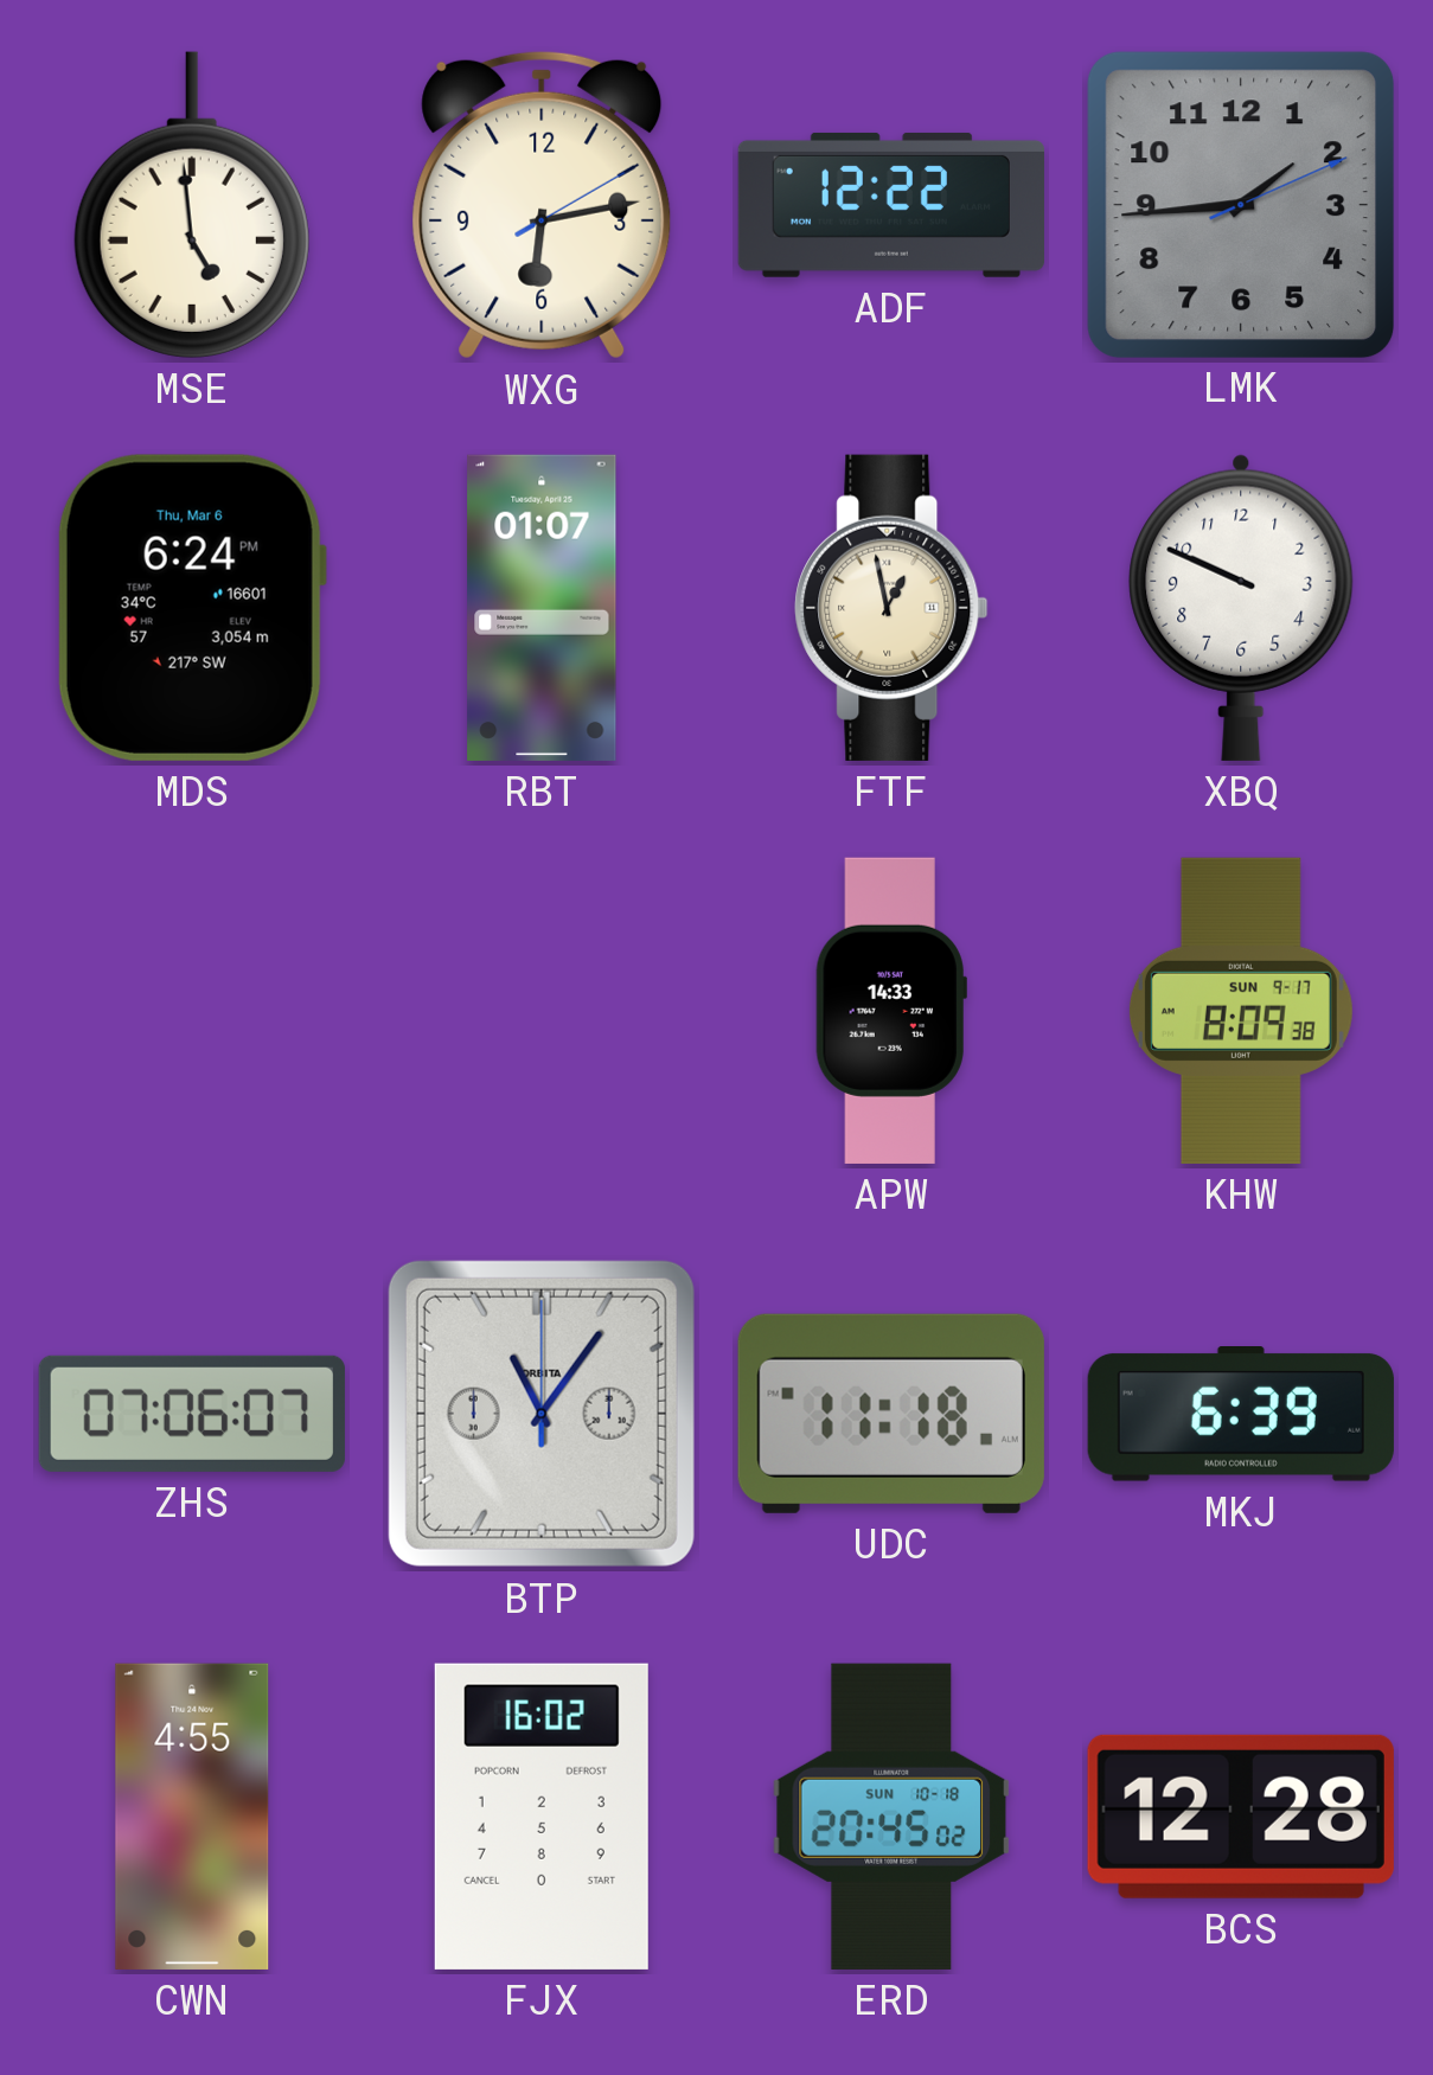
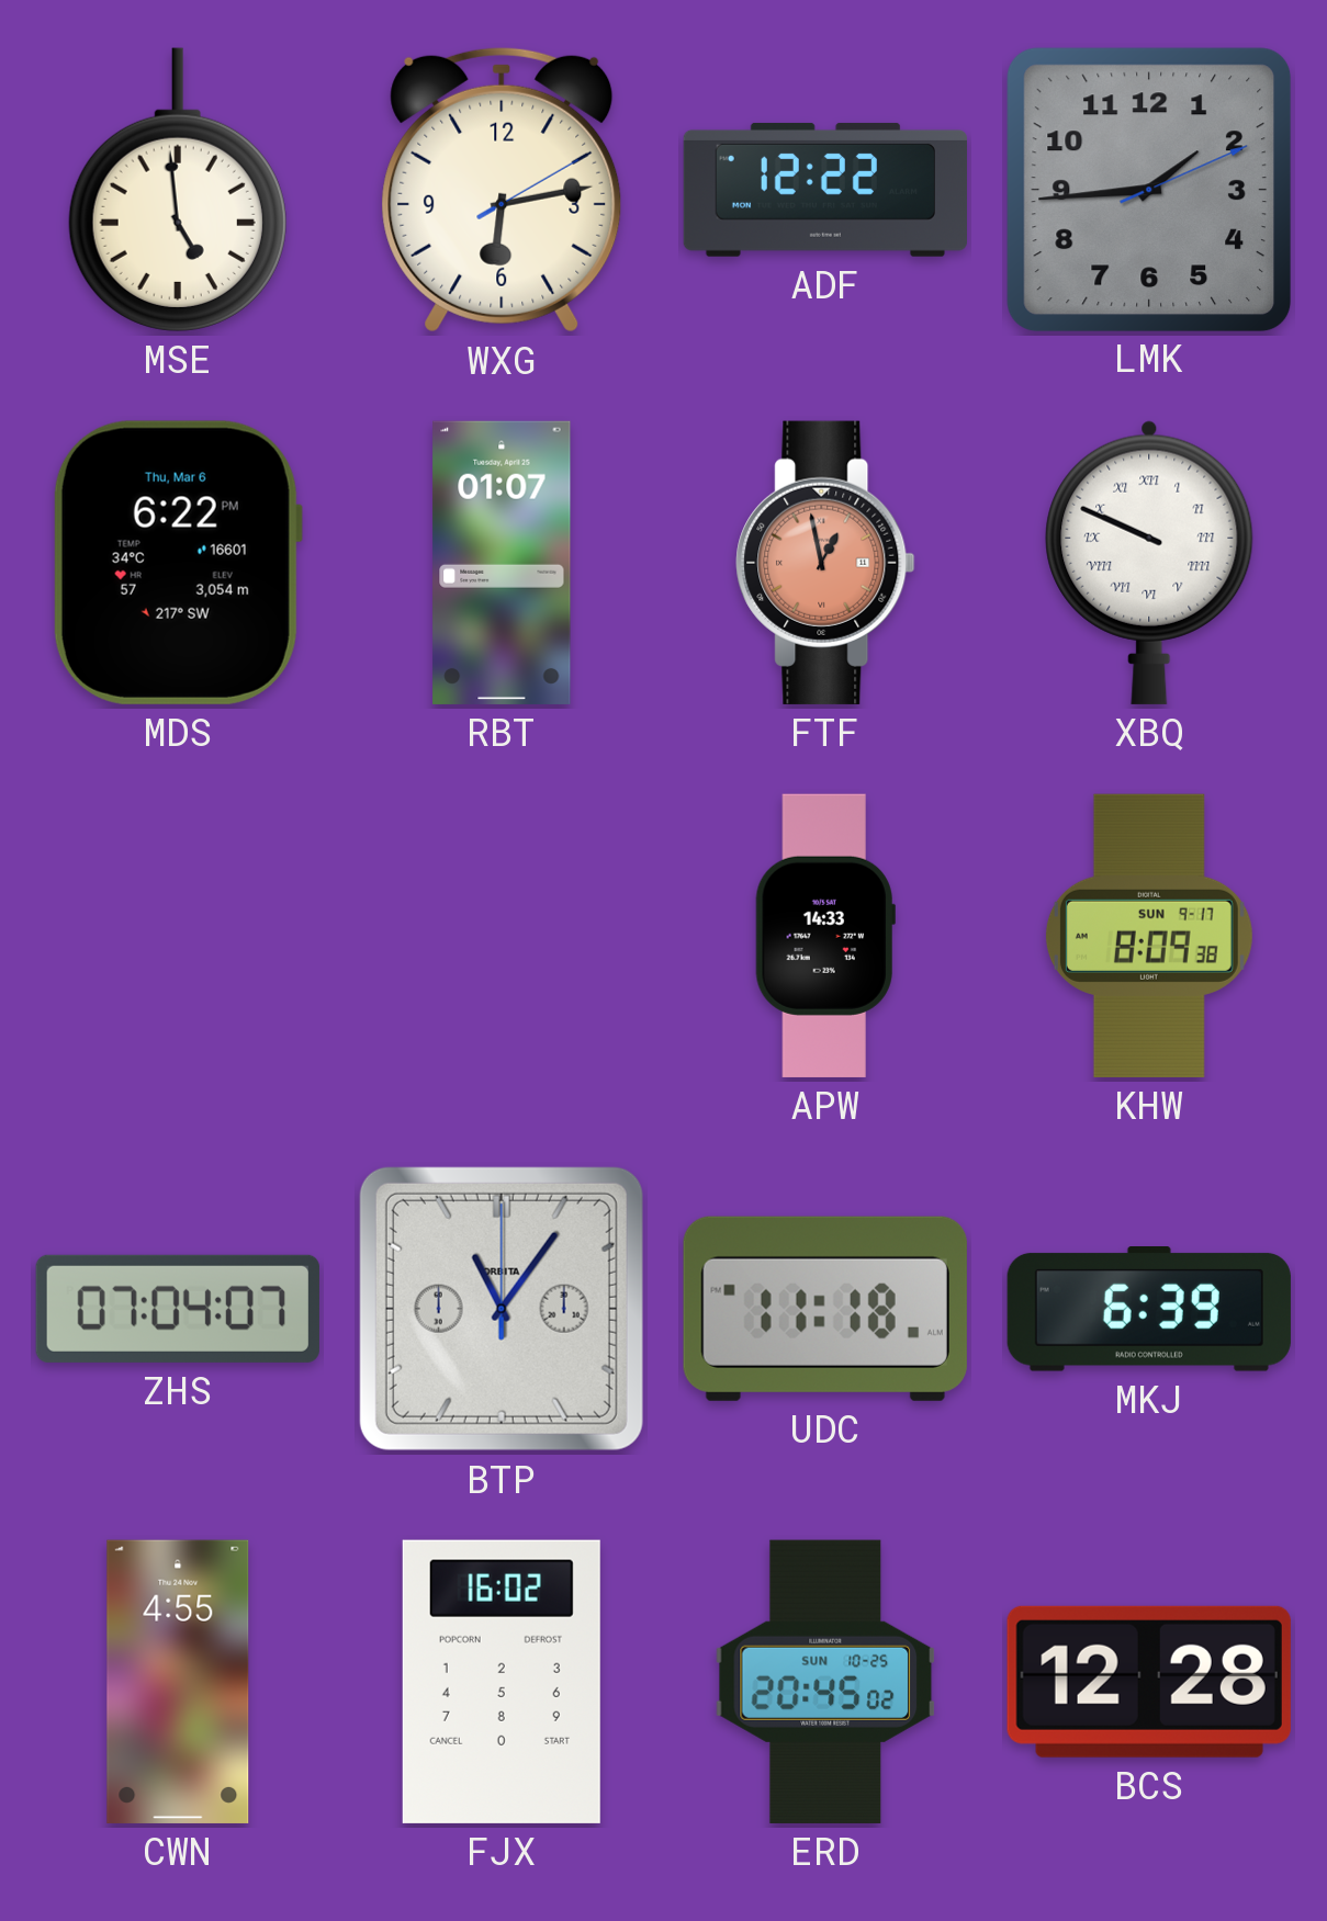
MDS: 6:24 -> 6:22 (177, 563)
FTF dial: cream -> salmon (825, 563)
XBQ numerals: Arabic -> Roman (1149, 563)
ZHS: 07:06 -> 07:04 (178, 1309)
ERD date: SUN 10-18 -> SUN 10-25 (825, 1682)
